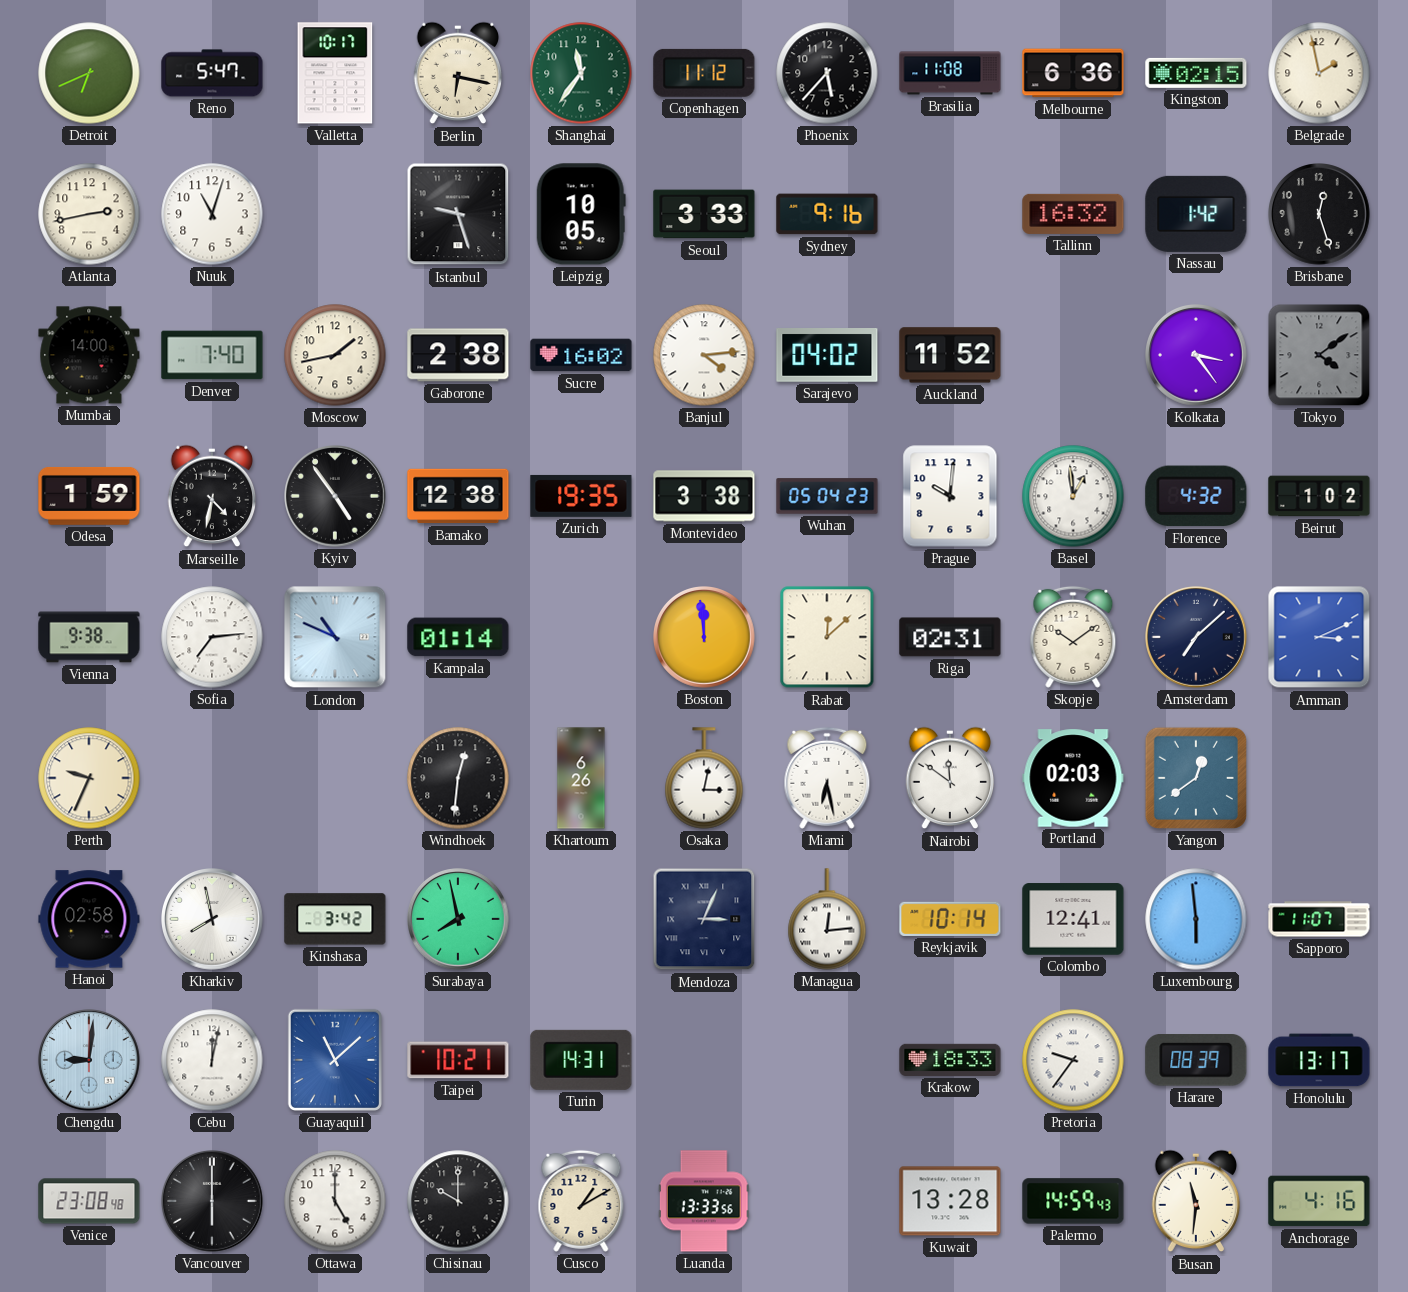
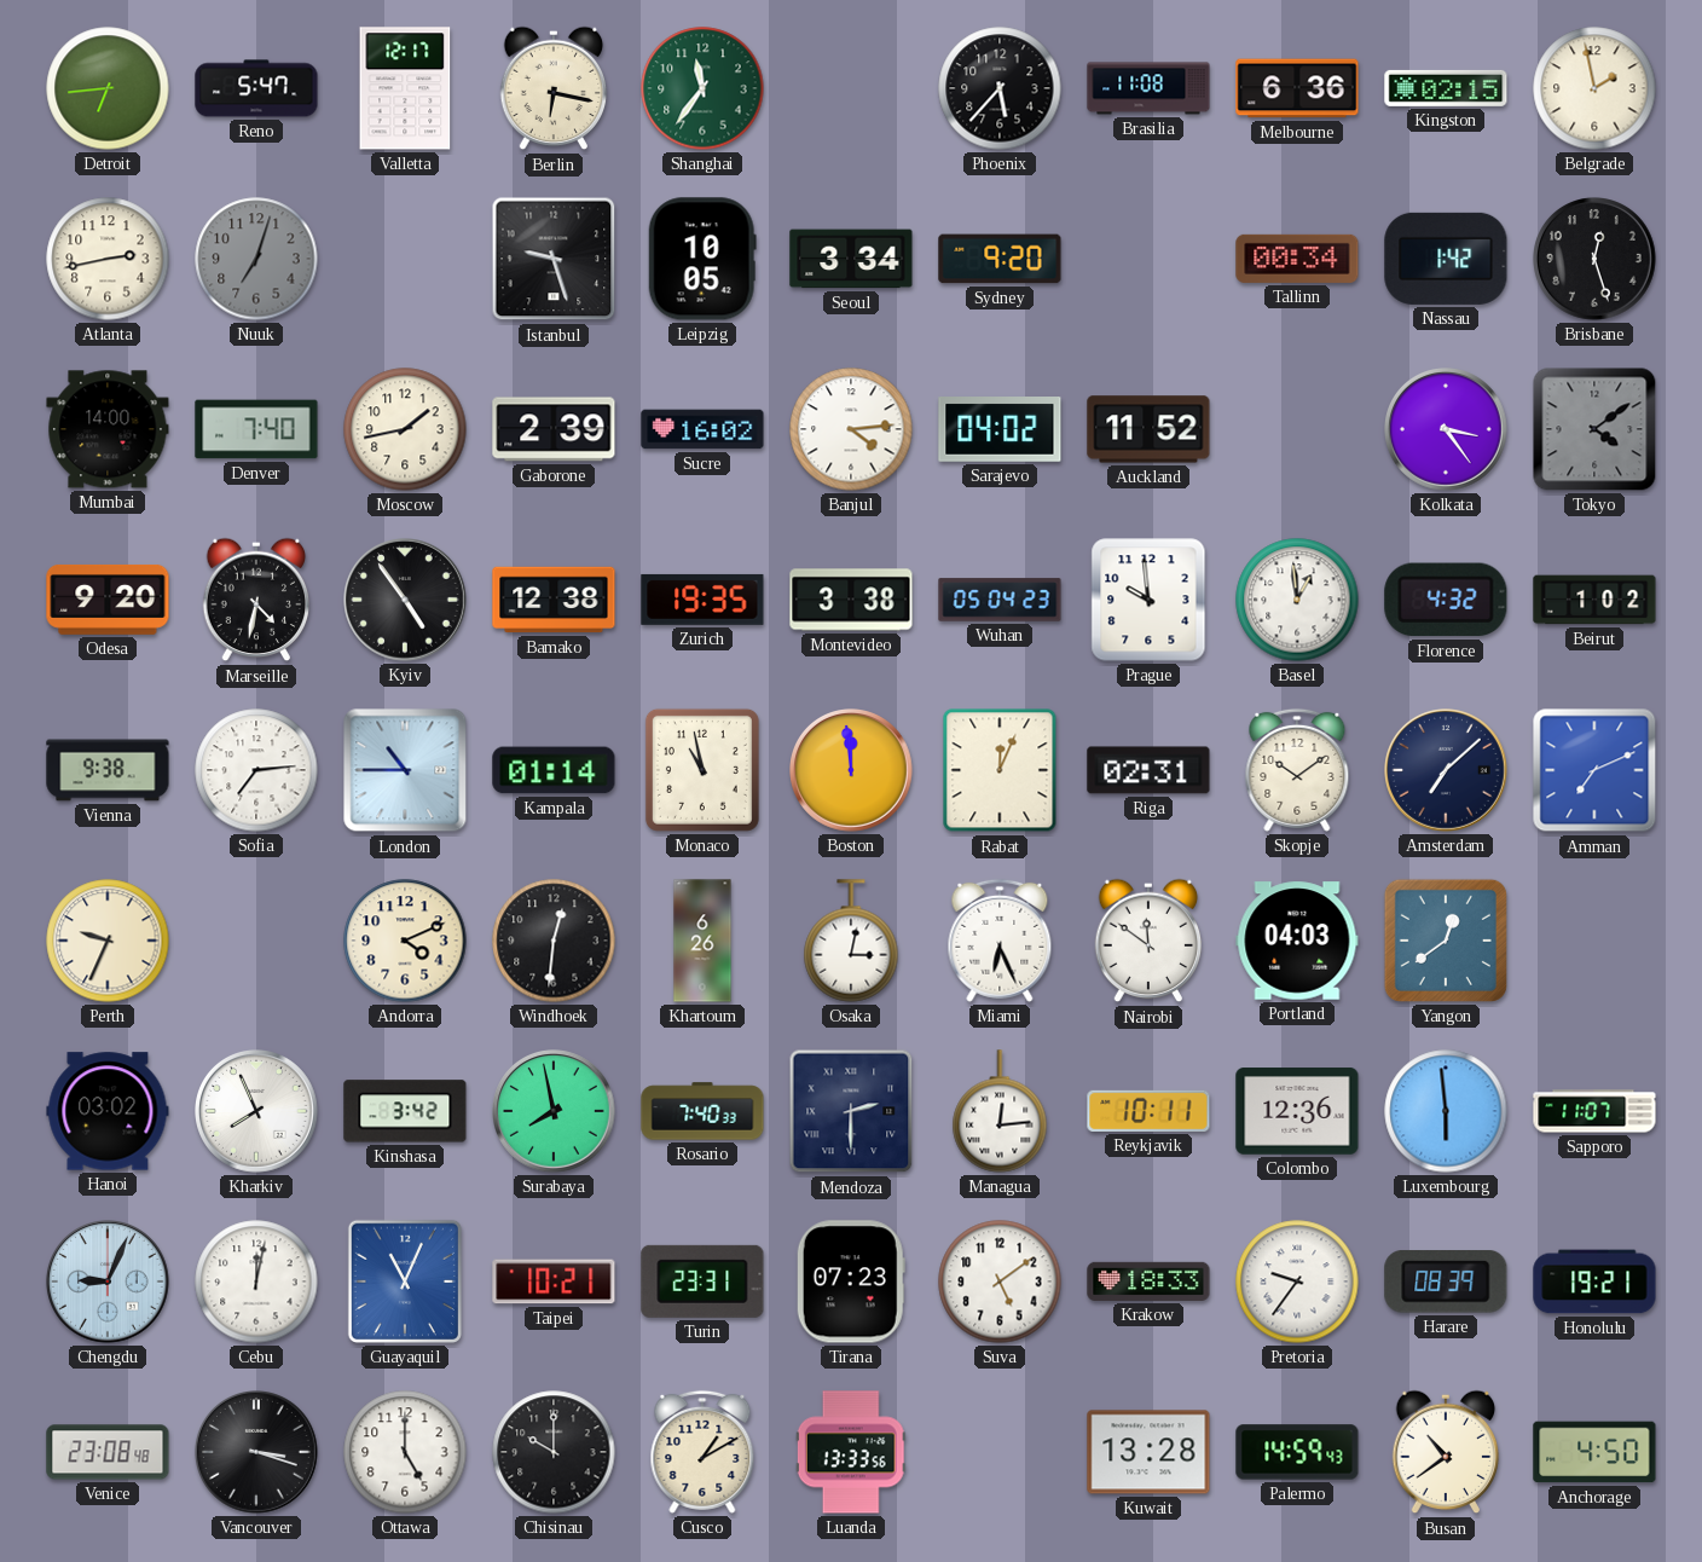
Detroit: 6:41 -> 6:44 (108, 88)
Valletta: 10:17 -> 12:17 (405, 88)
Copenhagen: 11:12 -> none (704, 73)
Nuuk: 11:03 -> 7:03 (256, 259)
Nuuk dial: white -> grey (256, 259)
Seoul: 3:33 -> 3:34 (851, 259)
Sydney: 9:16 -> 9:20 (1000, 259)
Tallinn: 16:32 -> 00:34 (1297, 259)
Gaborone: 2:38 -> 2:39 (554, 429)
Odesa: 1:59 -> 9:20 (108, 600)
Prague: 10:01 -> 9:59 (1148, 600)
London: 10:49 -> 10:45 (405, 770)
Monaco: none -> 10:58 (702, 770)
Rabat: 12:08 -> 12:04 (1000, 770)
Amman: 3:11 -> 7:11 (1594, 770)
Andorra: none -> 4:11 (405, 941)
Miami: 6:28 -> 6:26 (1000, 941)
Portland: 02:03 -> 04:03 (1297, 941)
Hanoi: 02:58 -> 03:02 (108, 1111)
Kharkiv: 7:58 -> 7:56 (257, 1112)
Rosario: none -> 7:40 (702, 1111)
Mendoza: 3:04 -> 2:30 (851, 1111)
Reykjavik: 10:14 -> 10:11 (1148, 1111)
Colombo: 12:41 -> 12:36 (1297, 1111)
Chengdu: 9:01 -> 9:04 (109, 1283)
Guayaquil: 11:08 -> 11:04 (405, 1282)
Turin: 14:31 -> 23:31 (702, 1282)
Tirana: none -> 07:23 (851, 1282)
Suva: none -> 5:09 (1000, 1282)
Honolulu: 13:17 -> 19:21 (1594, 1282)
Vancouver: 6:00 -> 3:18 (257, 1453)
Busan: 11:31 -> 10:39 (1446, 1452)
Anchorage: 4:16 -> 4:50 (1594, 1452)
